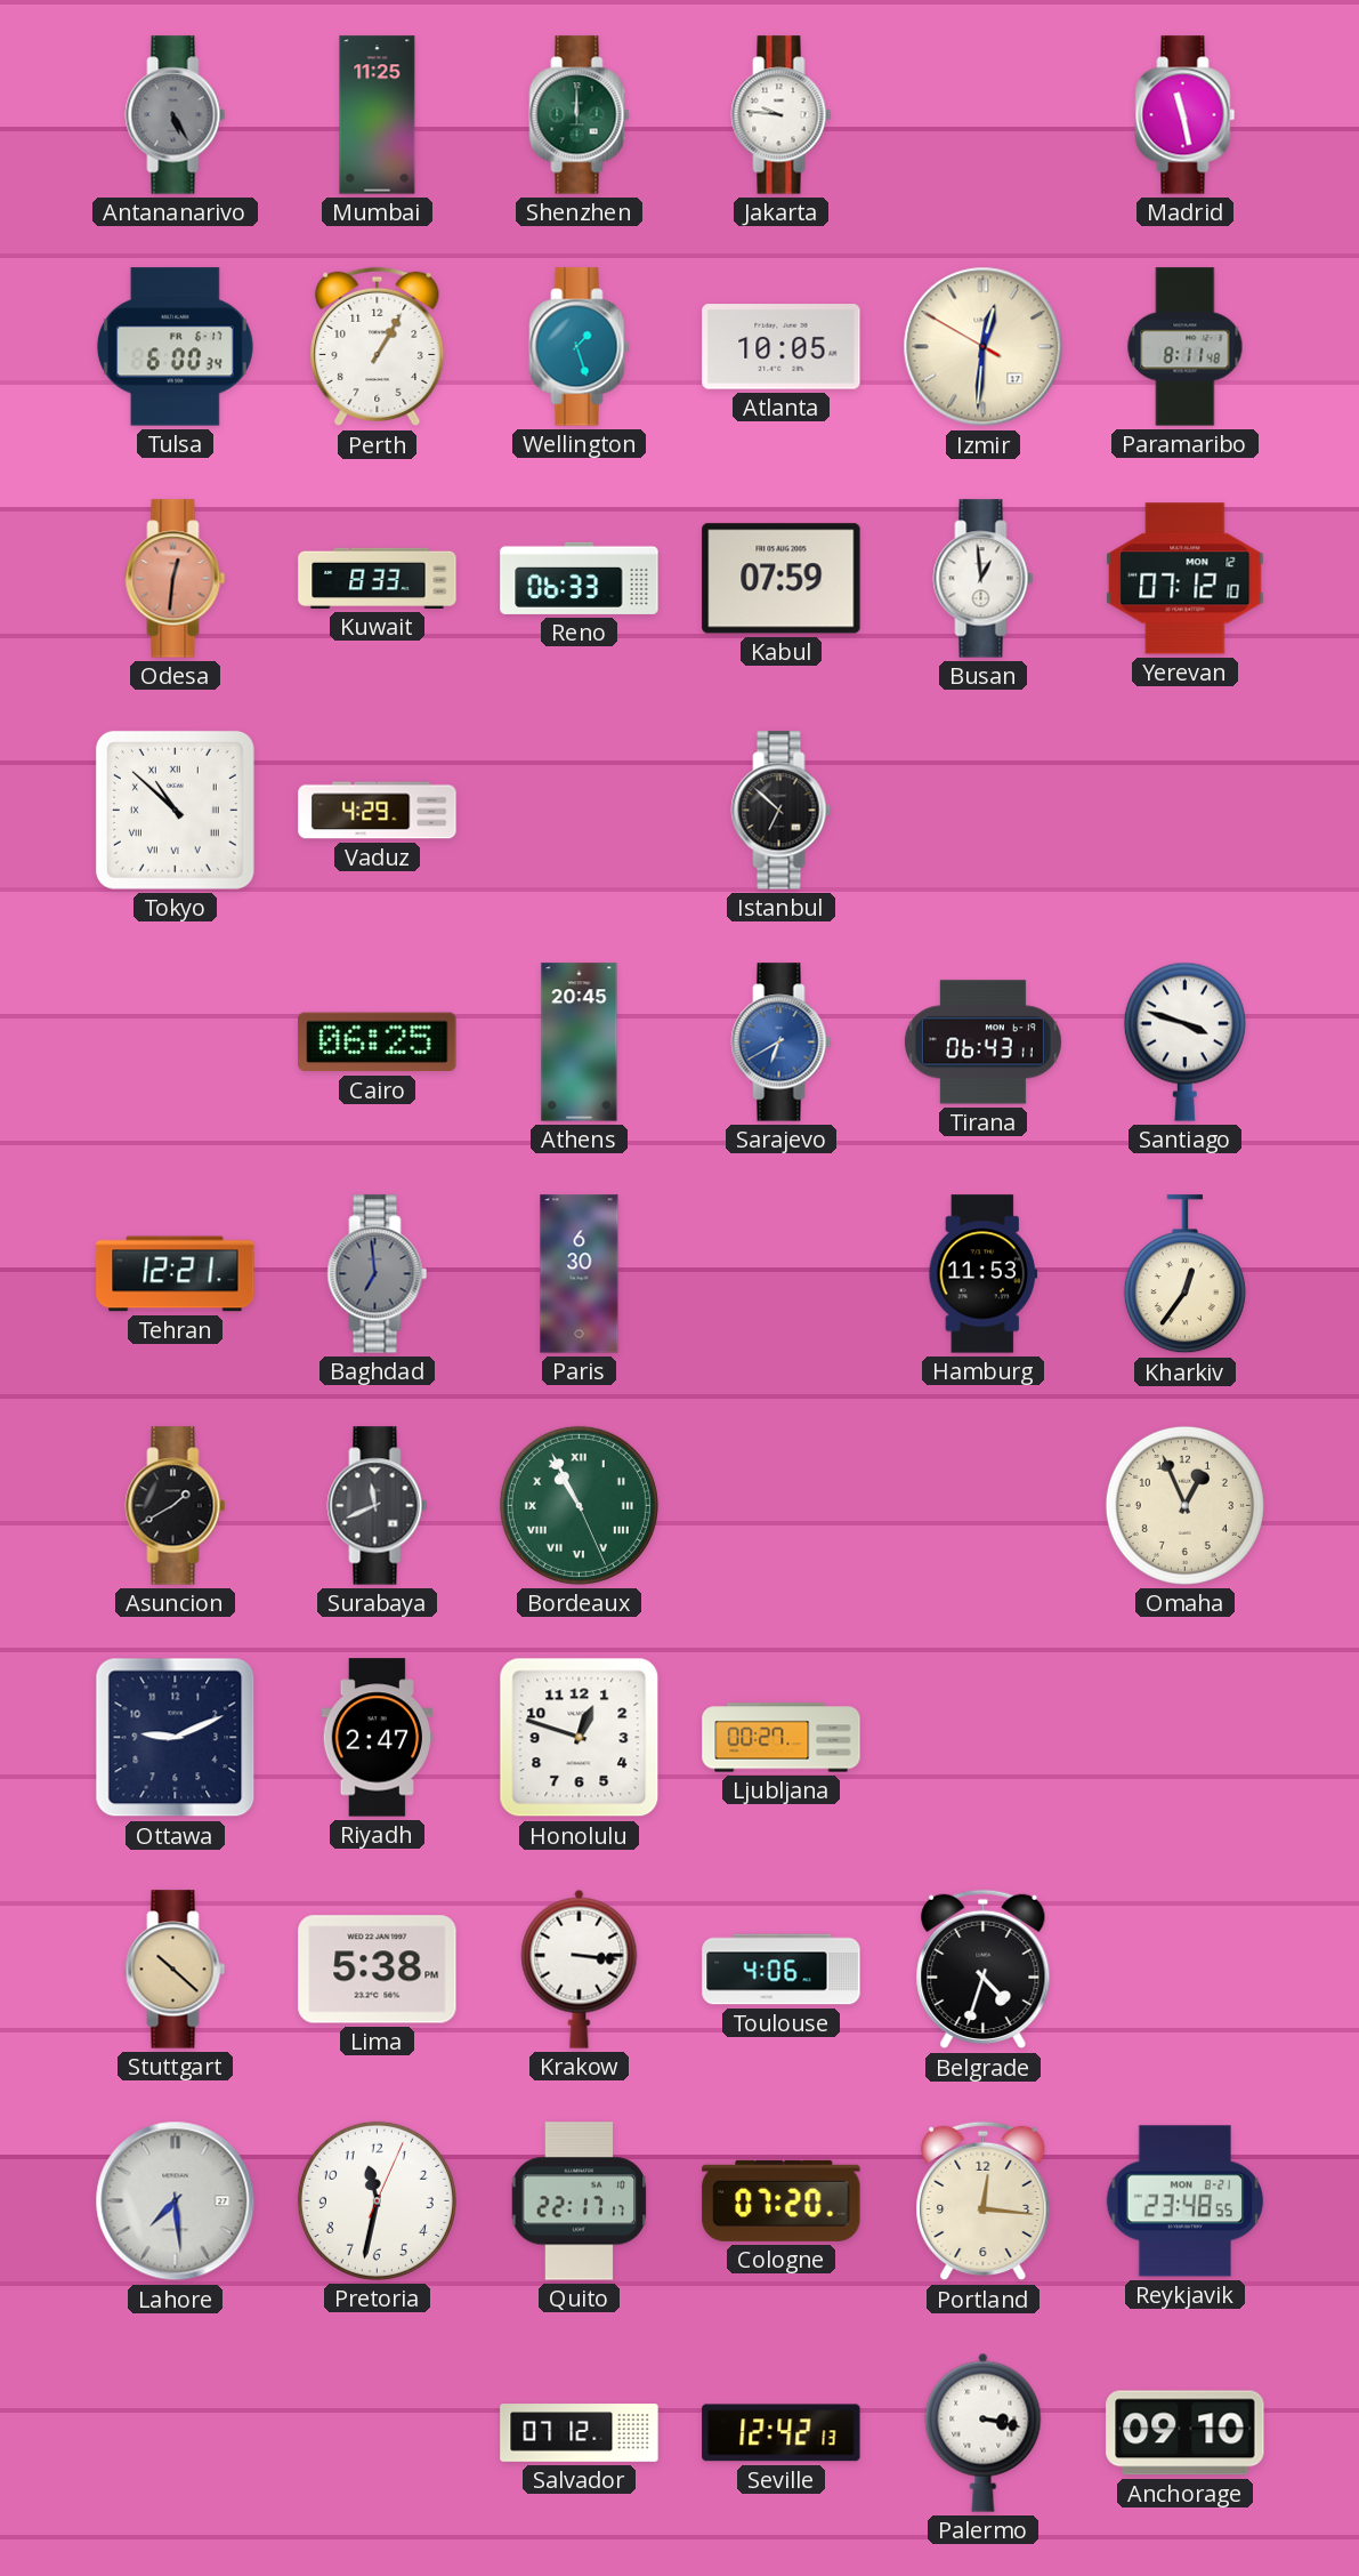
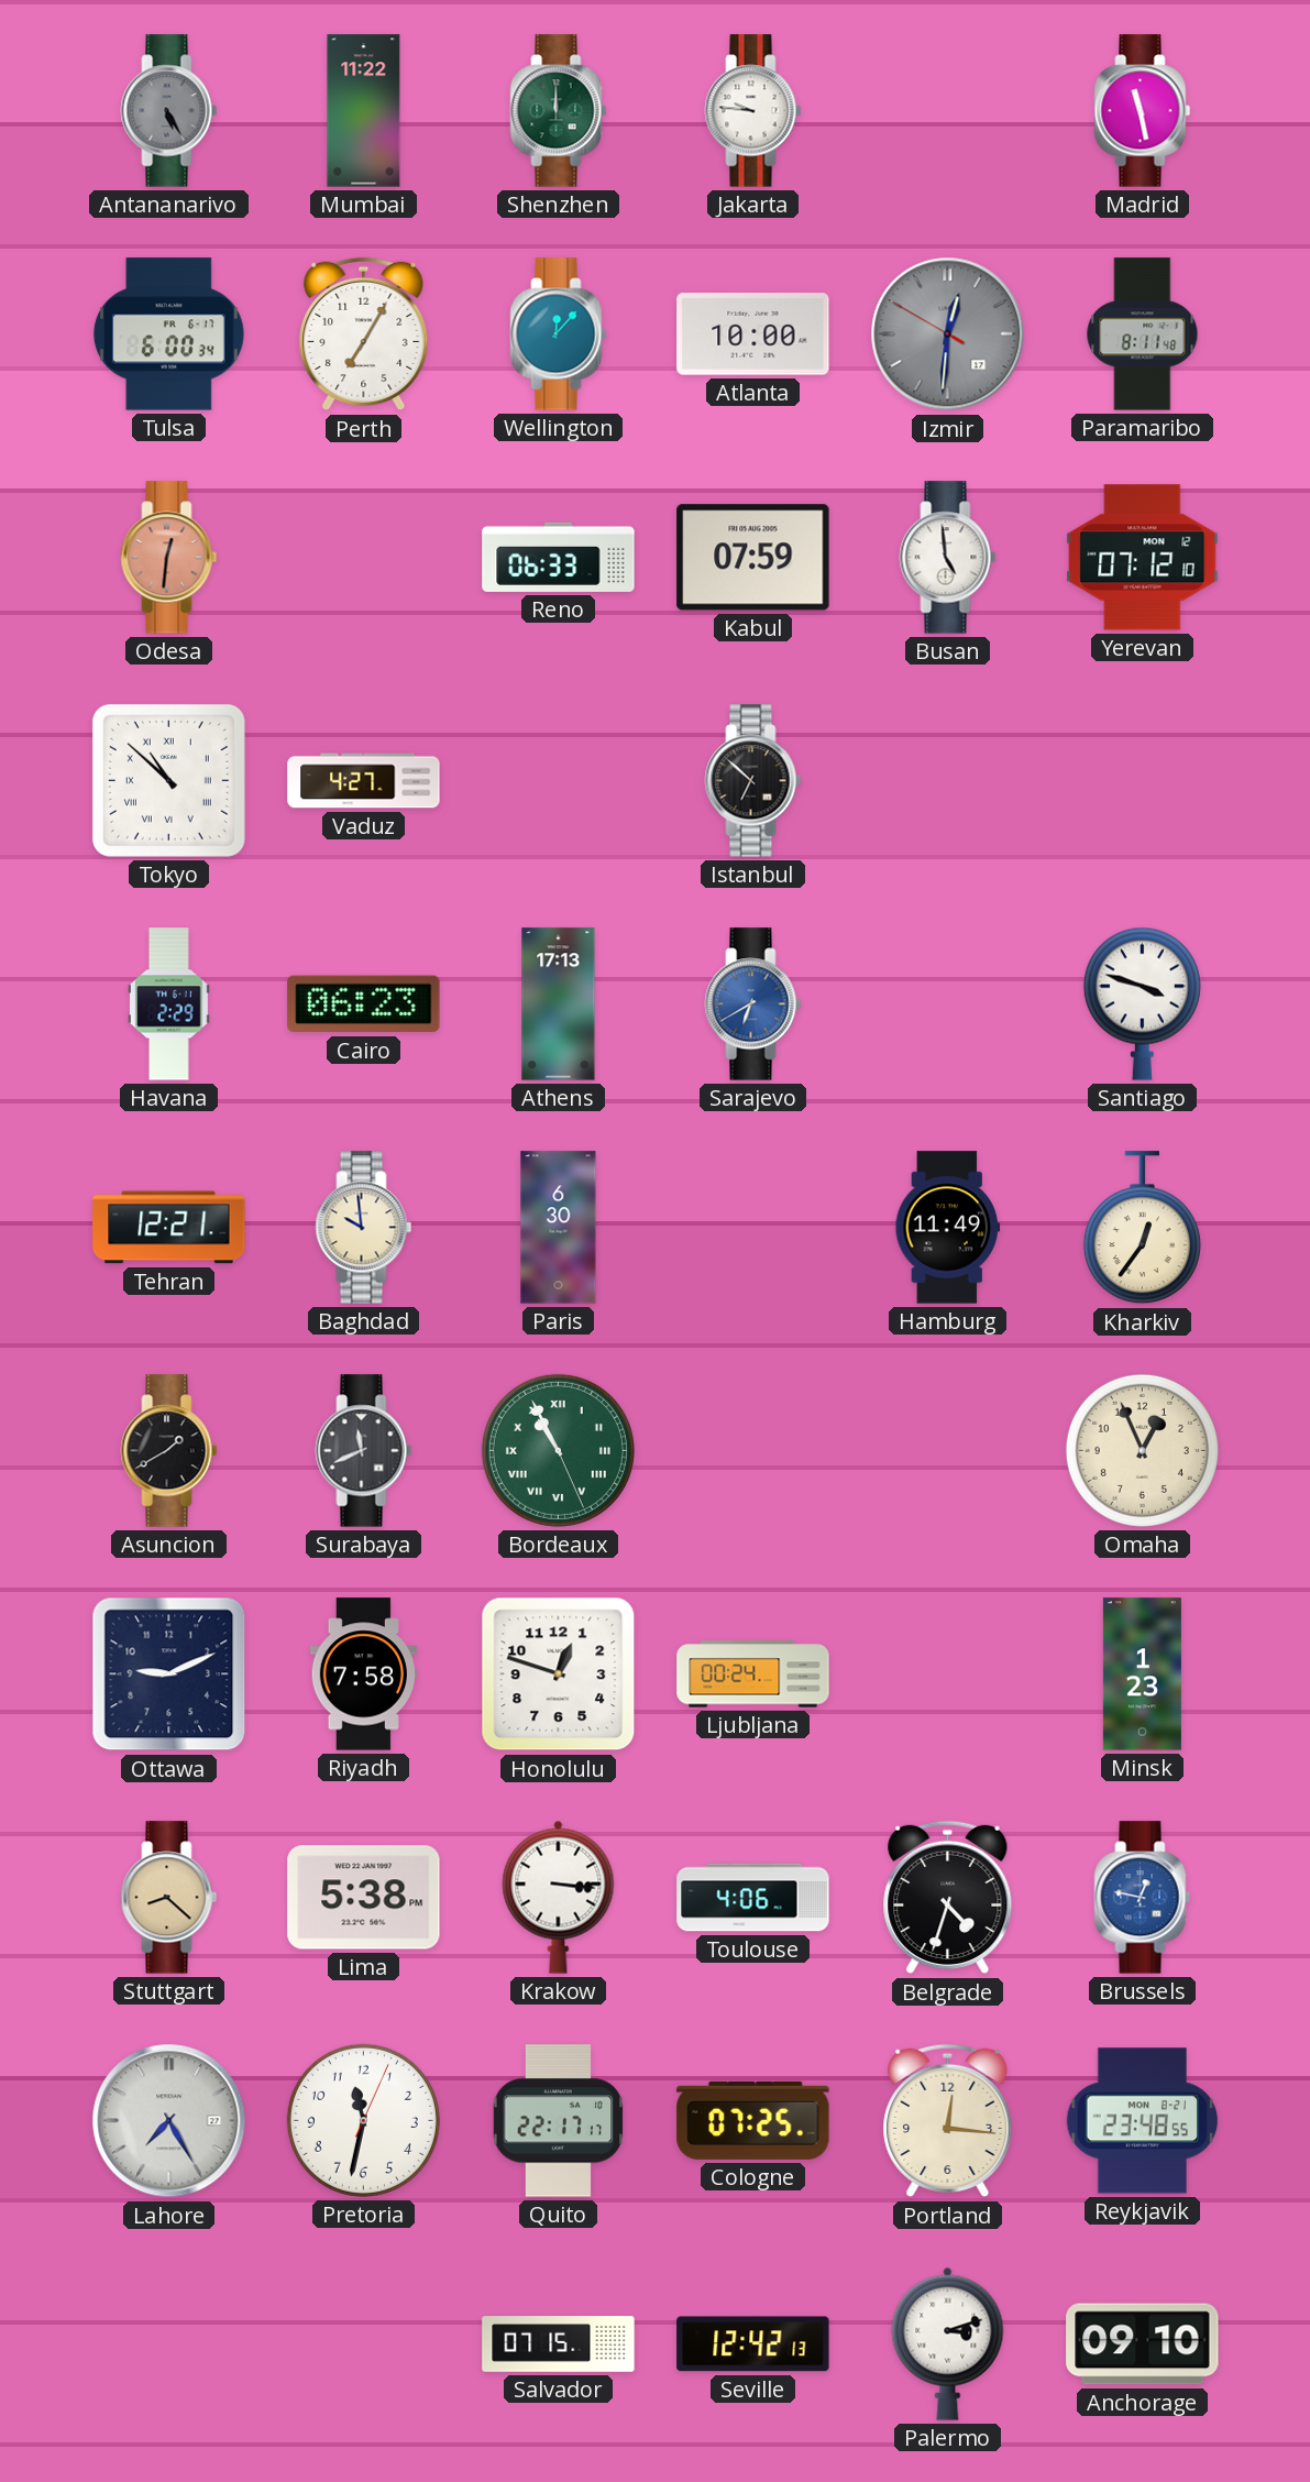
Mumbai: 11:25 -> 11:22 (364, 111)
Perth: 1:05 -> 7:05 (364, 334)
Wellington: 1:27 -> 12:07 (559, 334)
Atlanta: 10:05 -> 10:00 (753, 334)
Izmir dial: cream -> grey (948, 334)
Kuwait: 8:33 -> none (378, 578)
Busan: 12:59 -> 4:59 (948, 558)
Vaduz: 4:29 -> 4:27 (364, 781)
Havana: none -> 2:29 (169, 1004)
Cairo: 06:25 -> 06:23 (364, 1004)
Athens: 20:45 -> 17:13 (559, 1004)
Tirana: 06:43 -> none (982, 1043)
Baghdad: 6:59 -> 9:59 (364, 1228)
Baghdad dial: grey -> cream (364, 1228)
Hamburg: 11:53 -> 11:49 (948, 1228)
Riyadh: 2:47 -> 7:58 (363, 1674)
Ljubljana: 00:27 -> 00:24 (753, 1674)
Minsk: none -> 1:23 (1142, 1674)
Stuttgart: 10:22 -> 8:22 (169, 1898)
Brussels: none -> 12:47 (1143, 1898)
Lahore: 7:29 -> 7:25 (169, 2121)
Cologne: 07:20 -> 07:25 (753, 2120)
Salvador: 07:12 -> 07:15 (559, 2344)
Palermo: 3:17 -> 3:12 (948, 2343)
